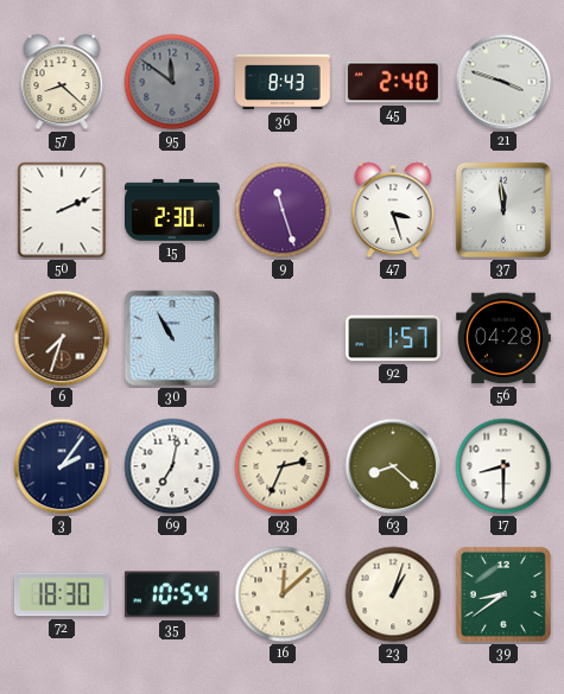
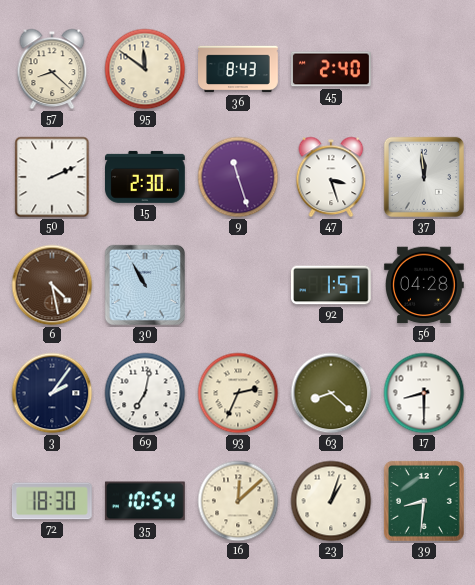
95 dial: grey -> cream (145, 69)
21: 3:48 -> none (503, 82)
6: 7:33 -> 4:28 (52, 285)
39: 8:39 -> 8:31 (424, 501)
